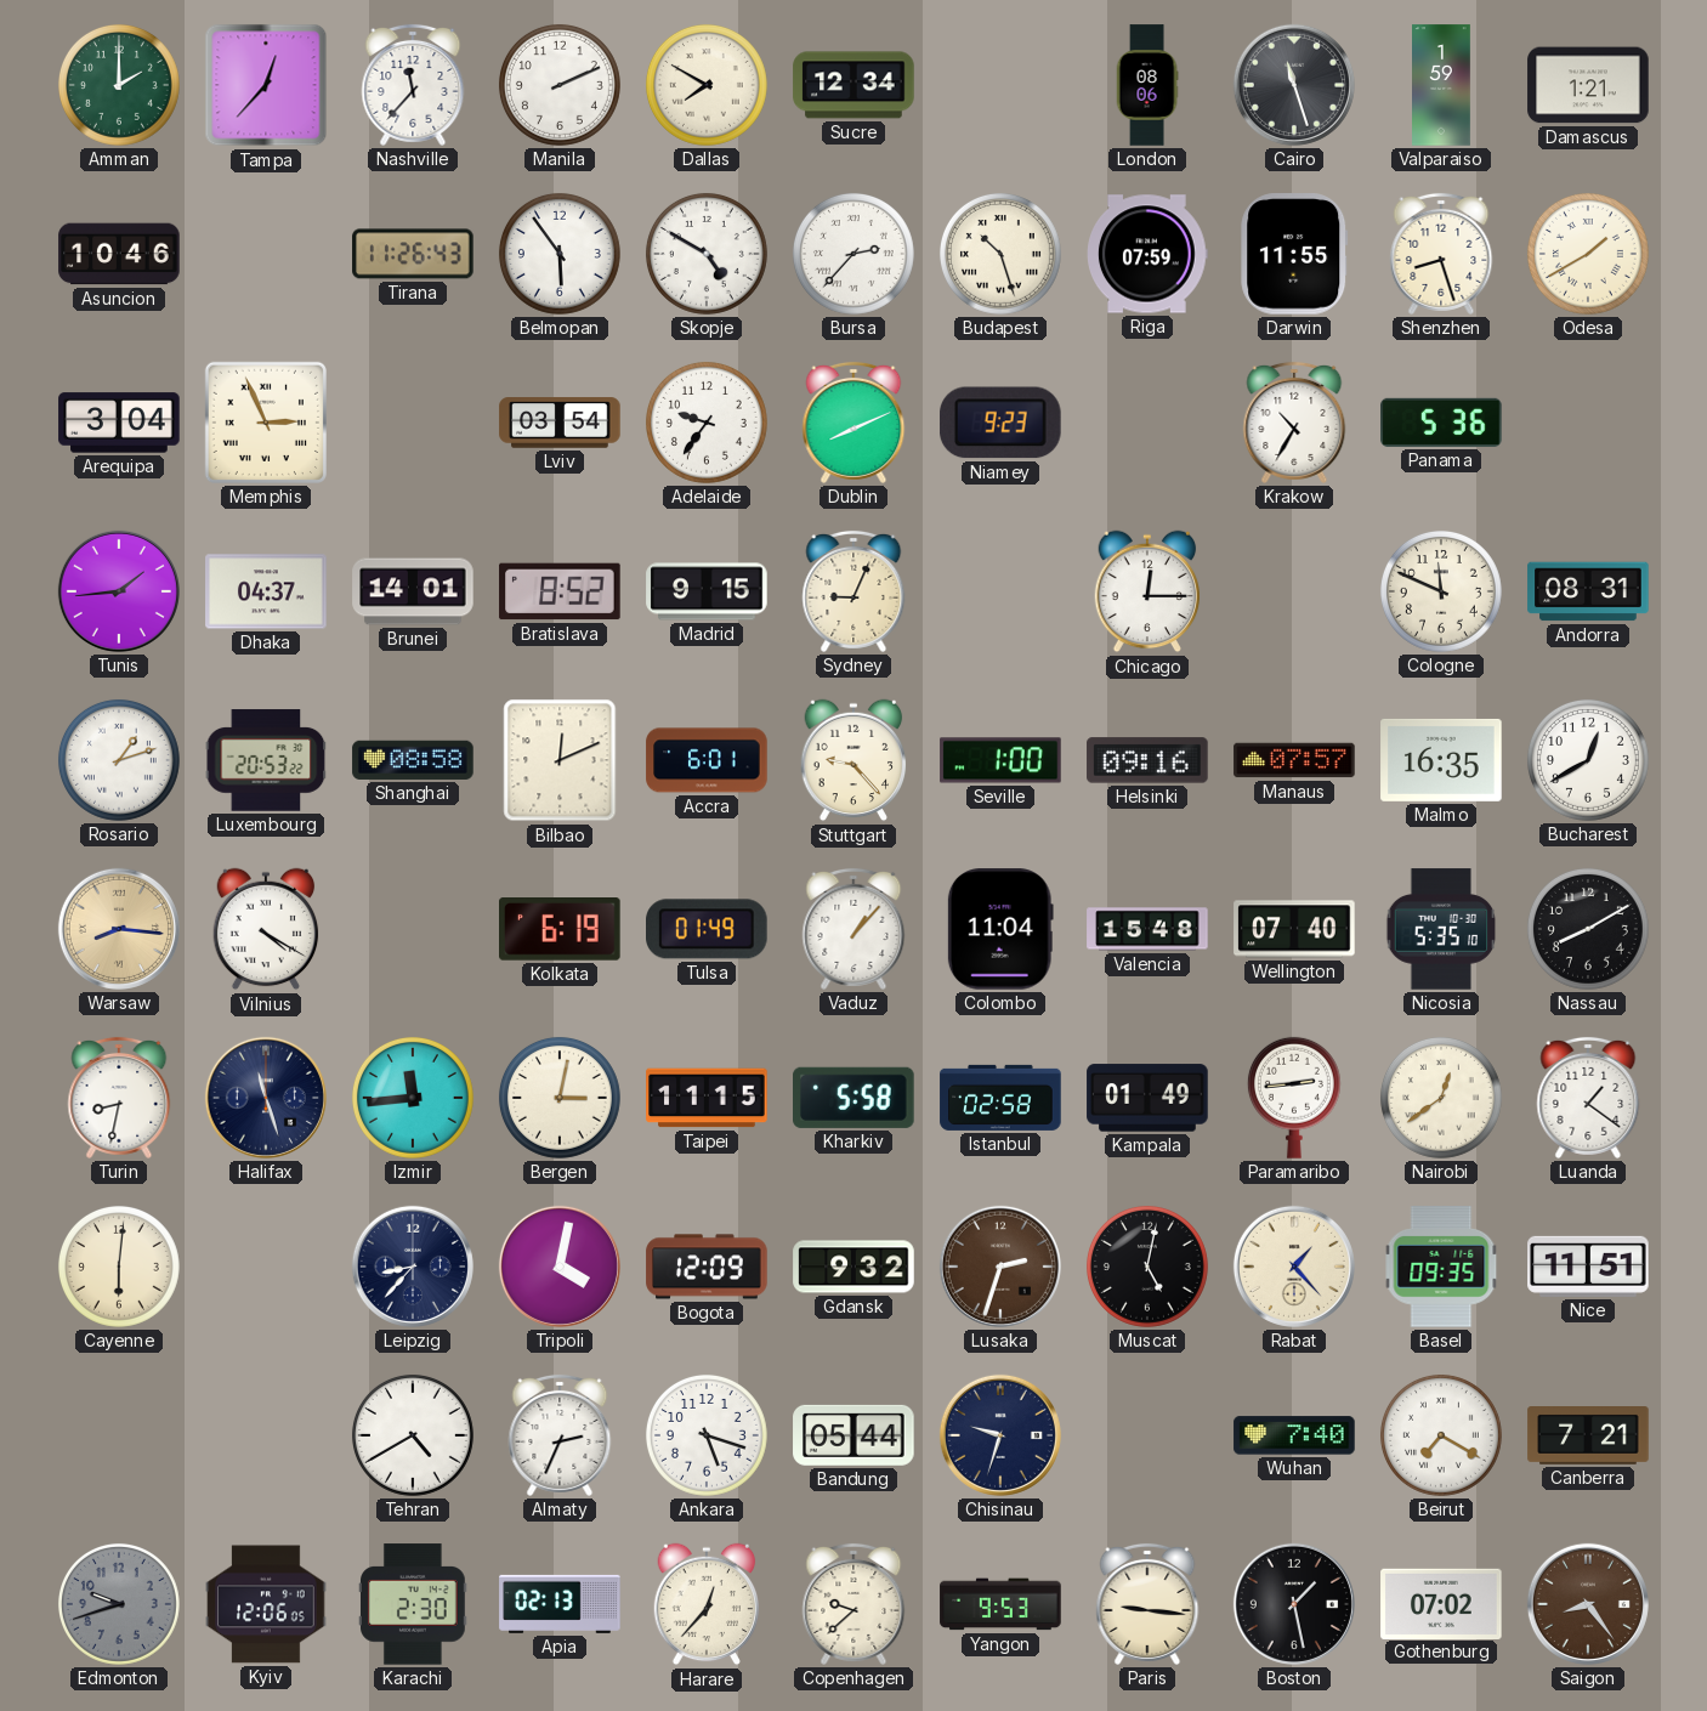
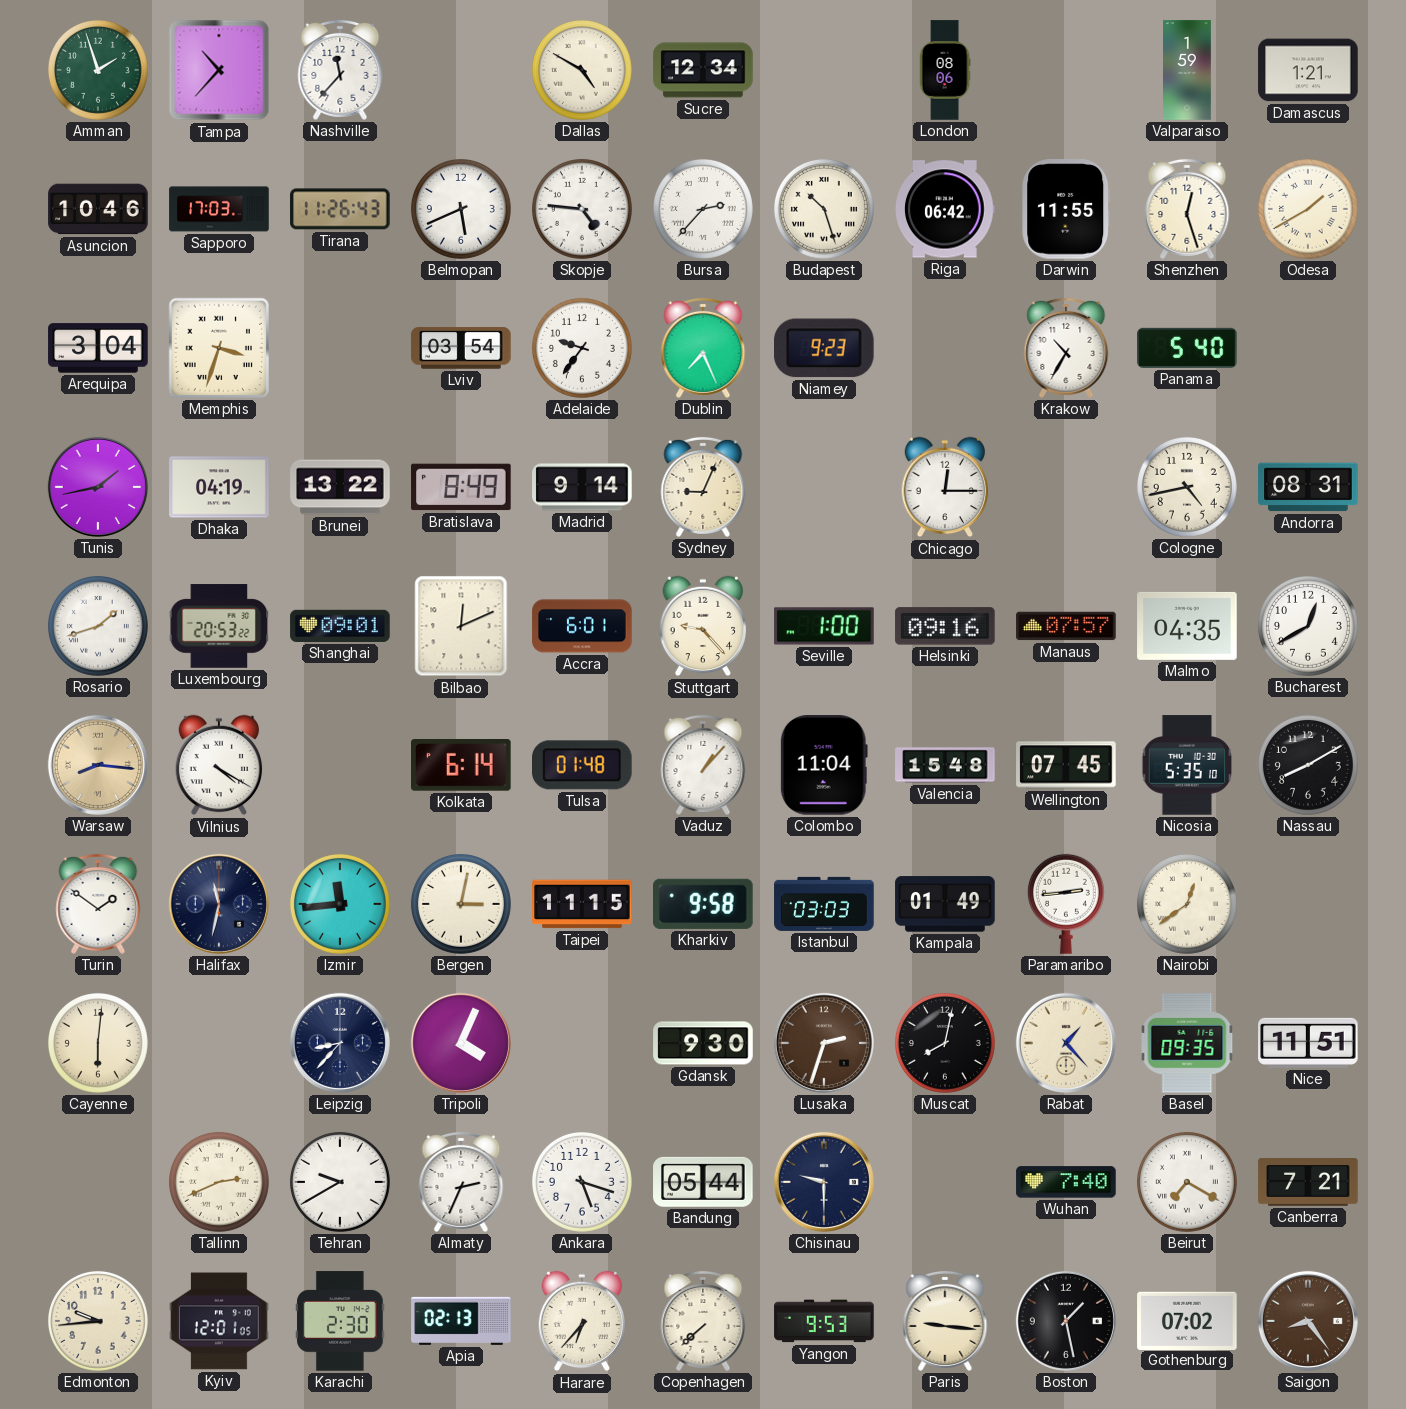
Amman: 2:00 -> 1:57 (98, 70)
Tampa: 12:37 -> 10:37 (219, 70)
Manila: 2:11 -> none (560, 85)
Dallas: 7:50 -> 4:50 (582, 70)
Cairo: 11:27 -> none (1294, 85)
Sapporo: none -> 17:03 (219, 209)
Belmopan: 5:54 -> 5:41 (461, 209)
Skopje: 4:50 -> 4:46 (582, 209)
Riga: 07:59 -> 06:42 (946, 209)
Shenzhen: 8:27 -> 12:27 (1187, 209)
Memphis: 2:56 -> 3:33 (219, 348)
Dublin: 8:11 -> 7:26 (703, 348)
Panama: 5:36 -> 5:40 (1187, 348)
Tunis: 1:44 -> 1:43 (98, 487)
Dhaka: 04:37 -> 04:19 (219, 487)
Brunei: 14:01 -> 13:22 (340, 487)
Bratislava: 8:52 -> 8:49 (461, 487)
Madrid: 9:15 -> 9:14 (582, 487)
Cologne: 11:49 -> 4:43 (1187, 487)
Rosario: 1:12 -> 1:42 (98, 626)
Shanghai: 08:58 -> 09:01 (340, 626)
Malmo: 16:35 -> 04:35 (1187, 626)
Kolkata: 6:19 -> 6:14 (462, 766)
Tulsa: 01:49 -> 01:48 (583, 765)
Wellington: 07:40 -> 07:45 (1066, 765)
Turin: 8:32 -> 1:51 (98, 904)
Halifax: 11:27 -> 11:32 (219, 904)
Kharkiv: 5:58 -> 9:58 (704, 904)
Istanbul: 02:58 -> 03:03 (824, 904)
Luanda: 1:21 -> none (1588, 1098)
Tripoli: 4:02 -> 4:04 (461, 1043)
Bogota: 12:09 -> none (707, 1267)
Gdansk: 9:32 -> 9:30 (703, 1043)
Muscat: 5:02 -> 8:02 (945, 1043)
Tallinn: none -> 2:41 (219, 1182)
Tehran: 4:40 -> 9:40 (340, 1182)
Chisinau: 9:33 -> 9:30 (824, 1182)
Edmonton: 9:42 -> 9:44 (98, 1321)
Edmonton dial: grey -> cream (98, 1321)
Kyiv: 12:06 -> 12:01 (219, 1321)
Harare: 12:37 -> 6:37 (582, 1321)
Copenhagen: 9:38 -> 7:38 (703, 1321)
